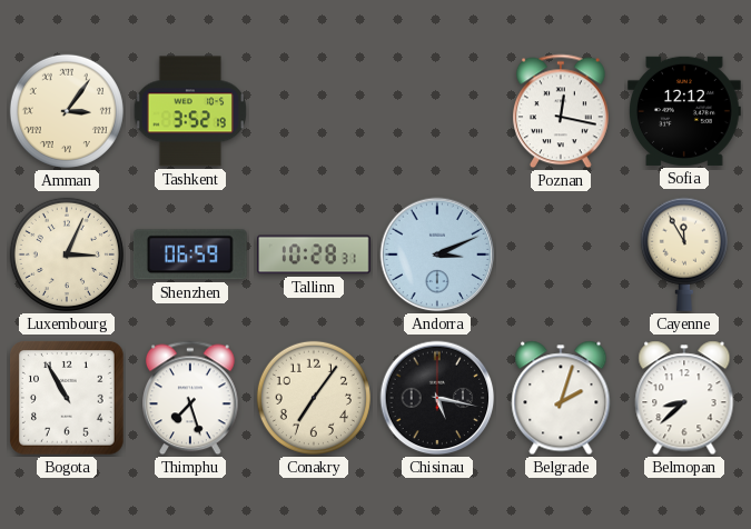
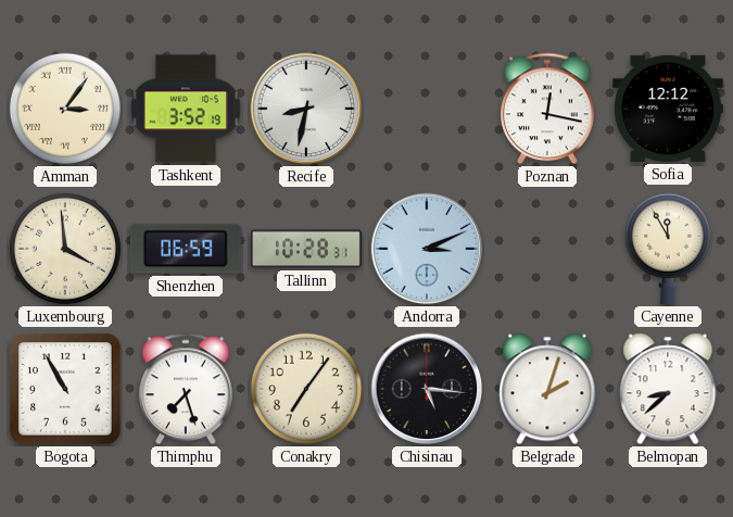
Recife: none -> 8:32 (306, 109)
Luxembourg: 3:04 -> 3:59 (65, 249)
Chisinau: 5:17 -> 5:16 (427, 389)
